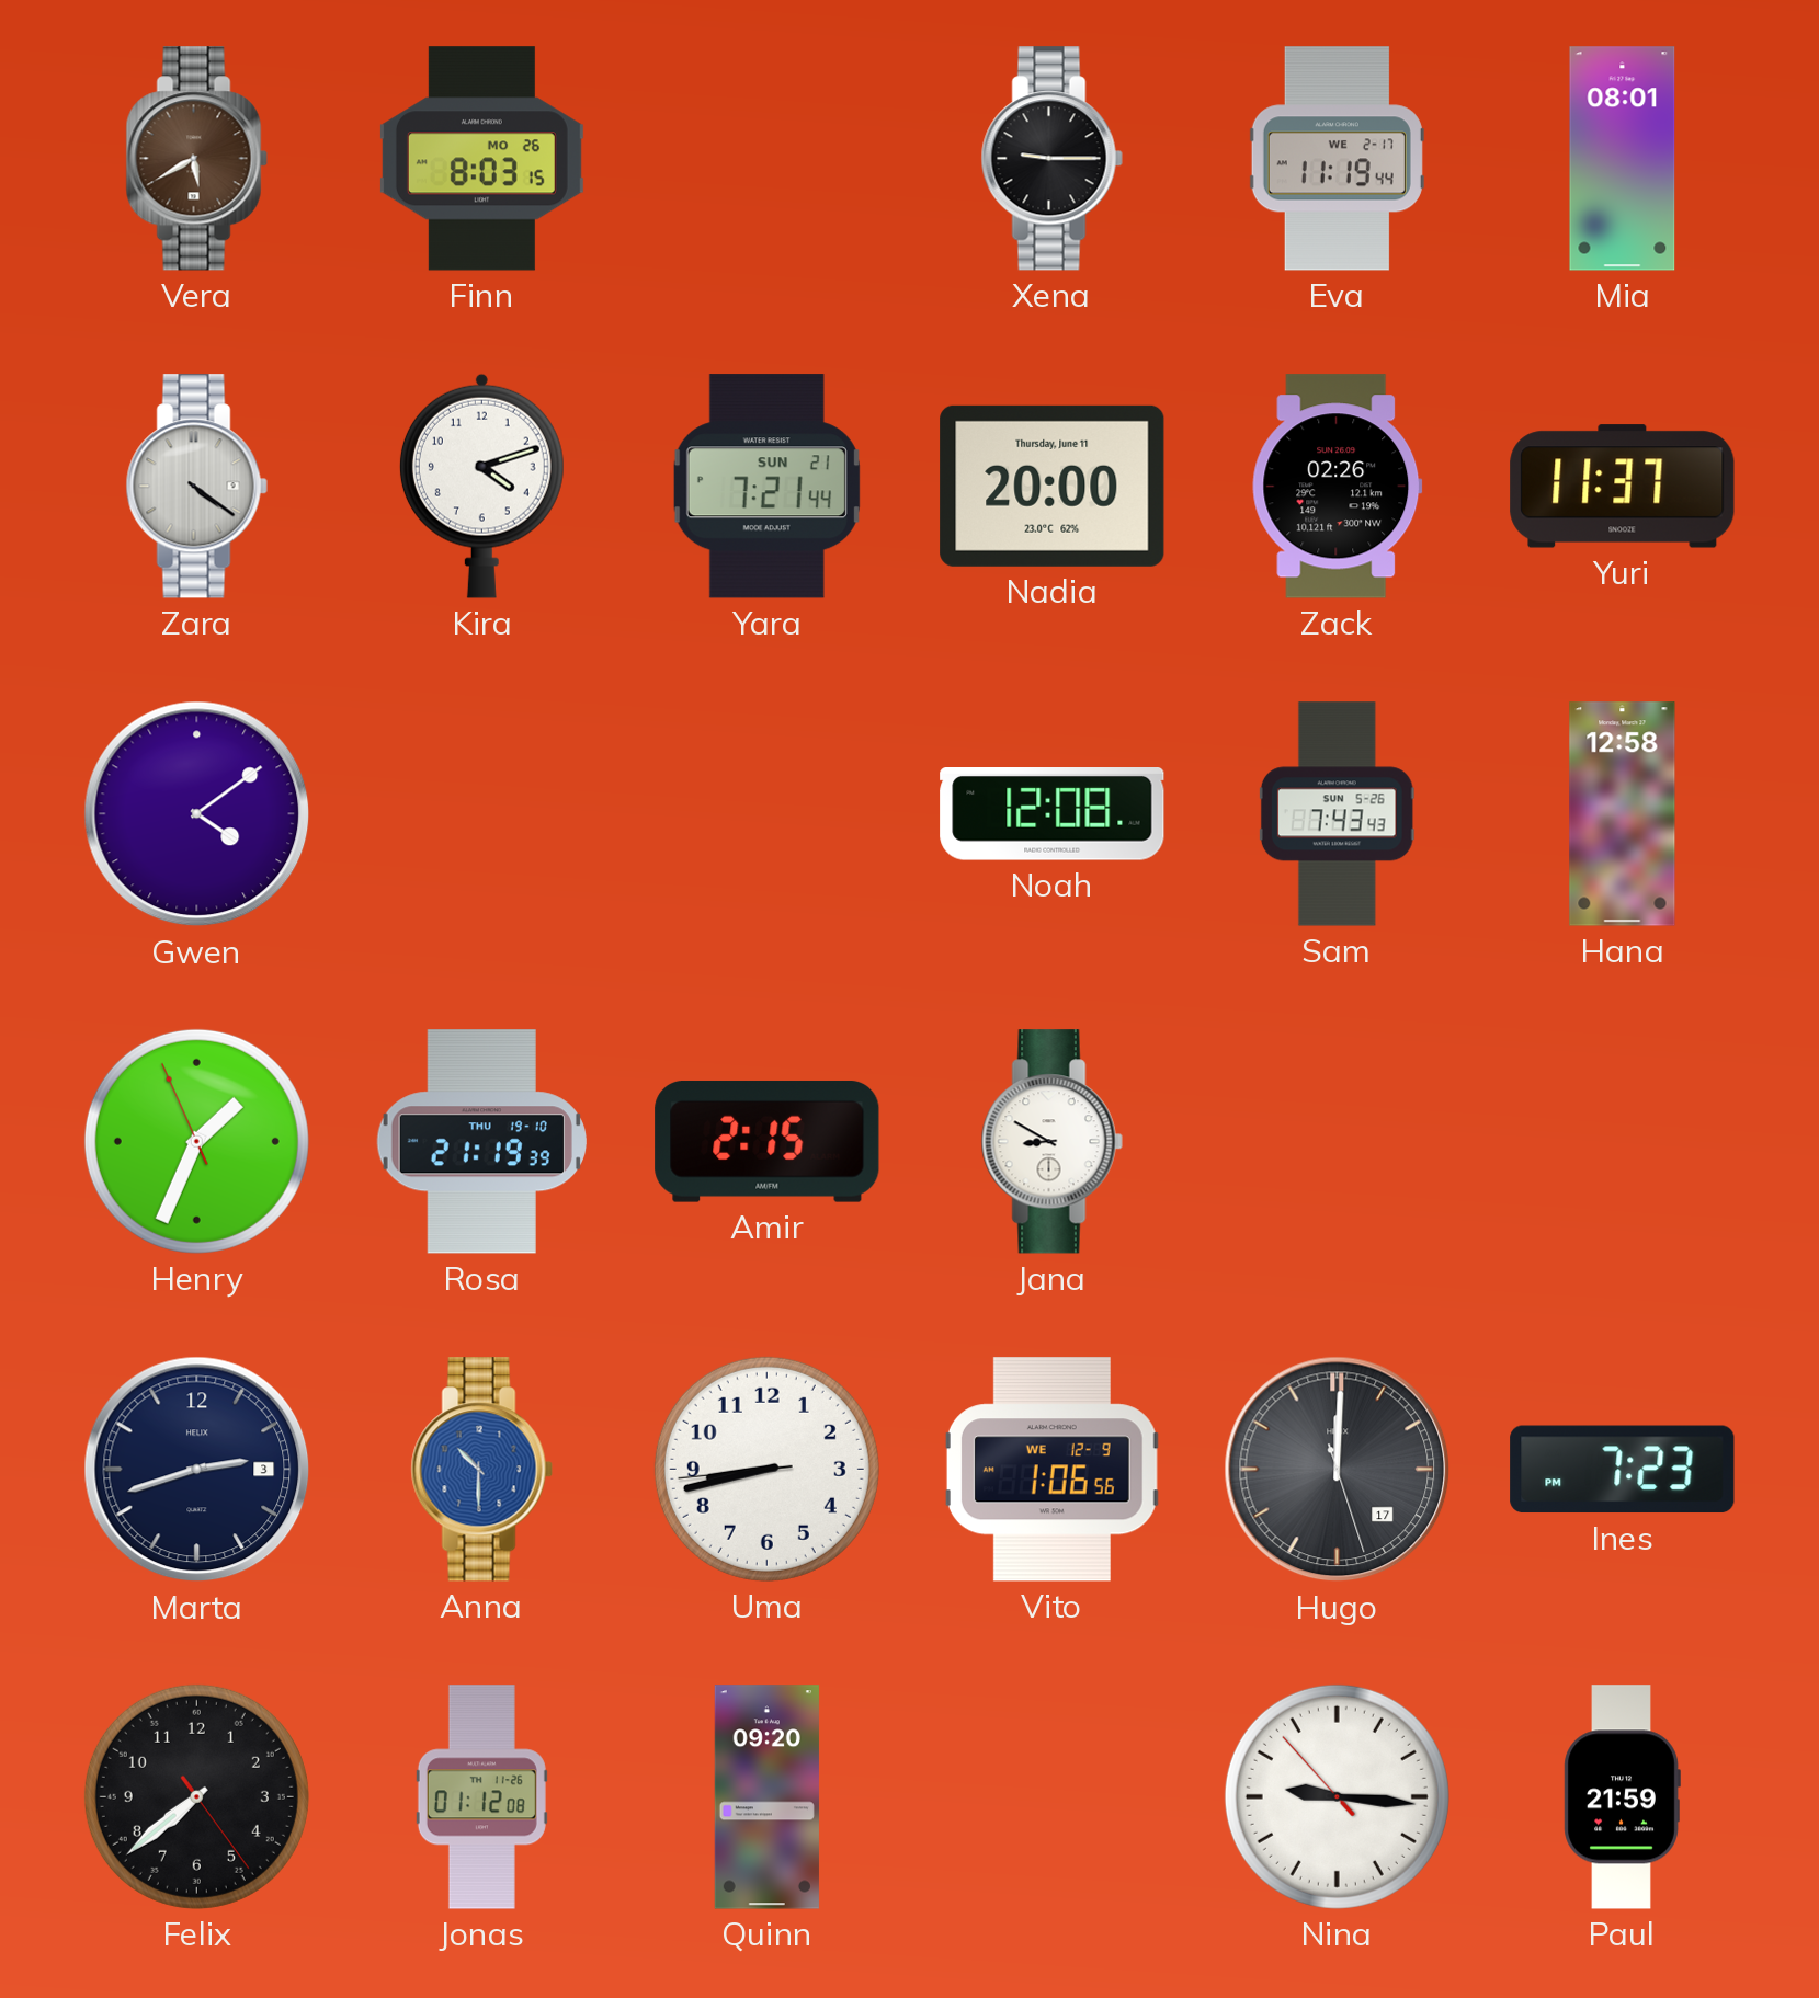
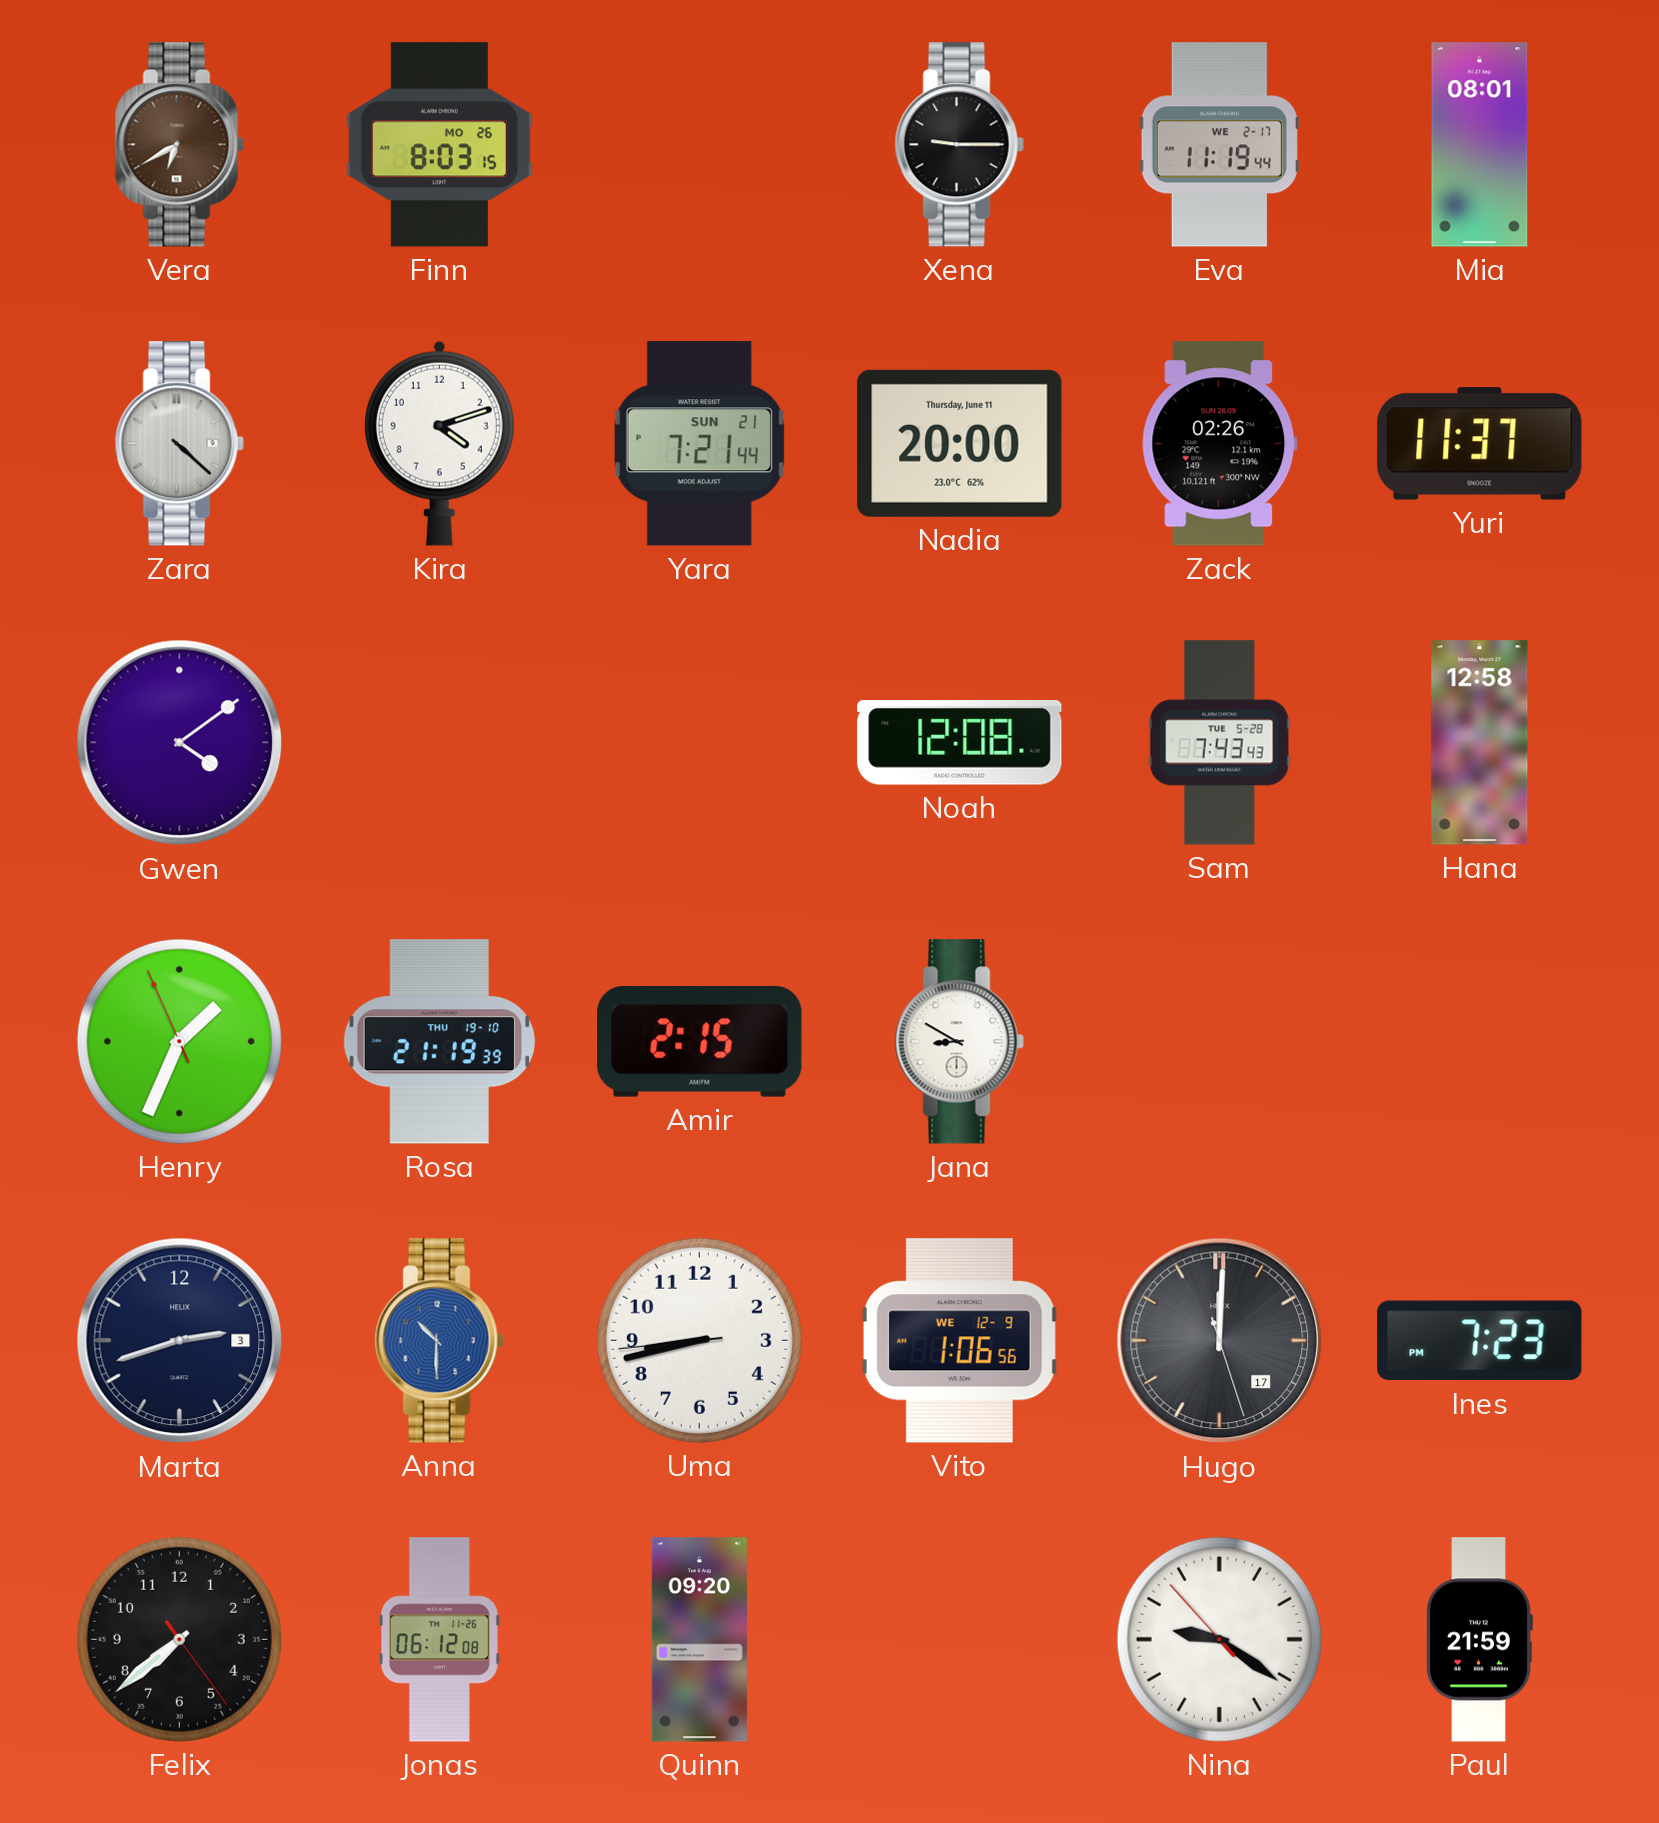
Vera: 5:40 -> 6:40 (179, 145)
Zara: 4:21 -> 4:22 (179, 444)
Sam date: SUN 5-26 -> TUE 5-28 (1219, 743)
Jonas: 01:12 -> 06:12 (439, 1640)
Nina: 9:15 -> 9:20 (1219, 1639)
